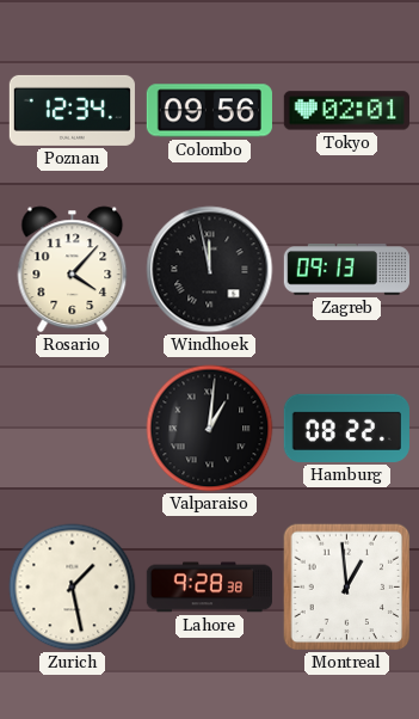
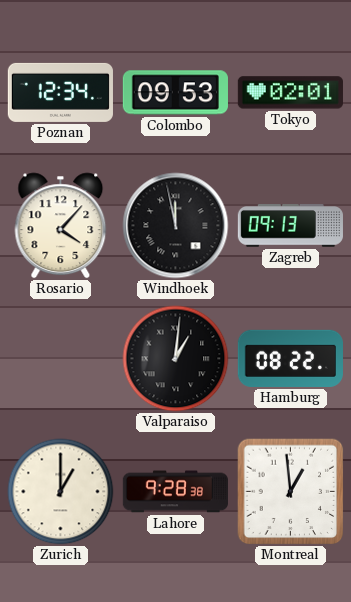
Colombo: 09:56 -> 09:53 (175, 93)
Zurich: 1:28 -> 1:00 (61, 492)
